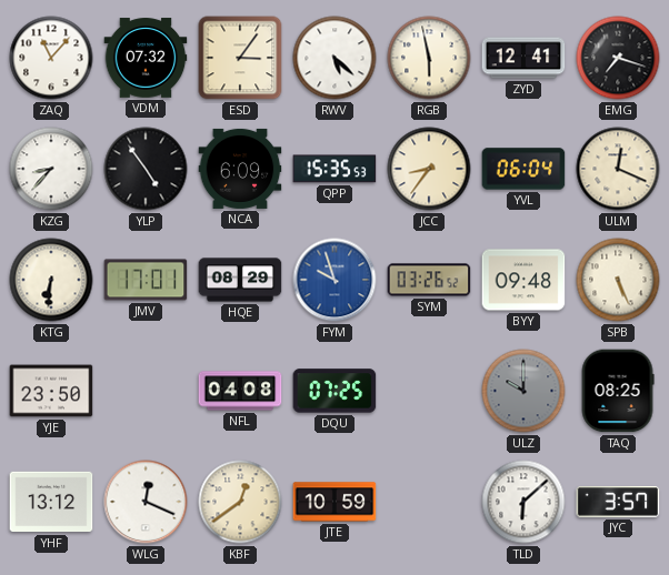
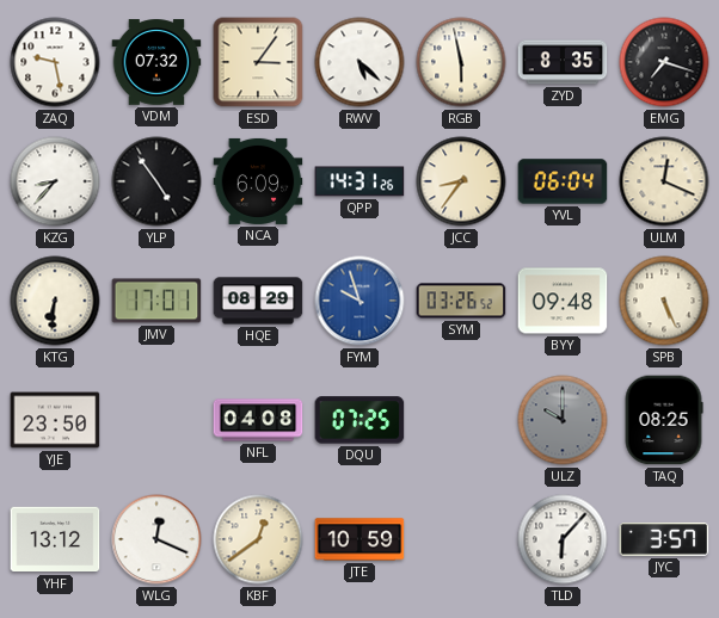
ZAQ: 11:07 -> 9:28 (55, 62)
ZYD: 12:41 -> 8:35 (563, 62)
QPP: 15:35 -> 14:31 (359, 181)
TLD: 6:08 -> 6:07 (563, 539)
